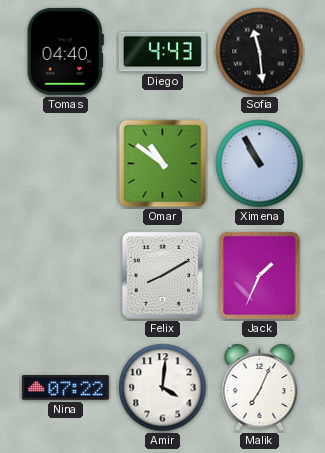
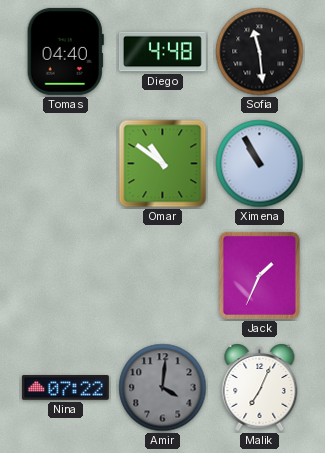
Diego: 4:43 -> 4:48 (162, 52)
Felix: 8:10 -> none (162, 275)
Amir dial: white -> grey (163, 388)
